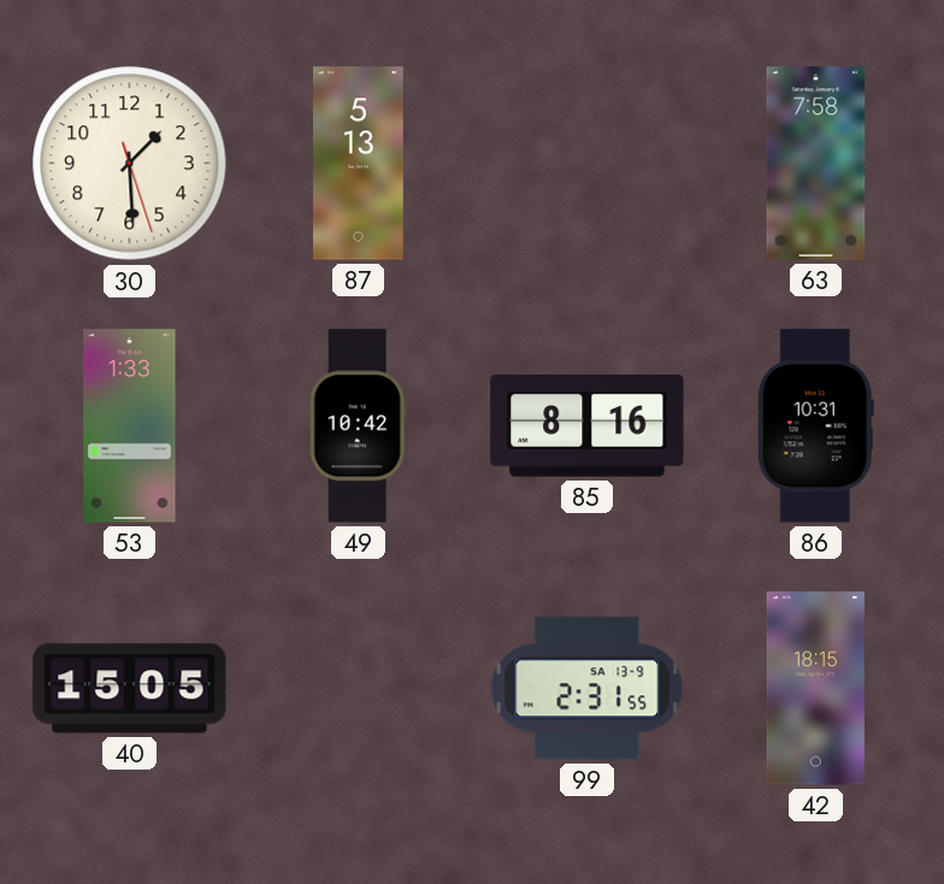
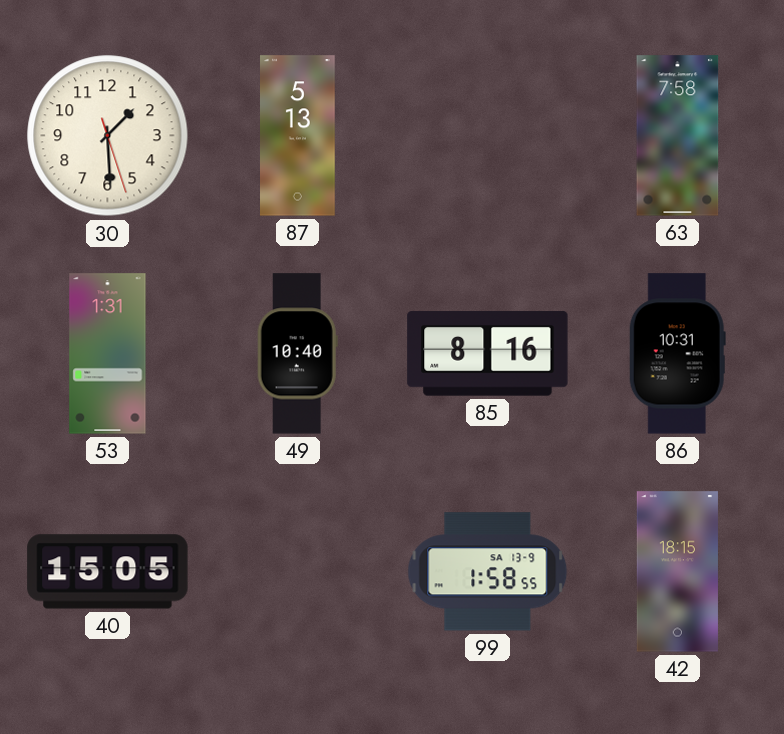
53: 1:33 -> 1:31 (108, 354)
49: 10:42 -> 10:40 (297, 354)
99: 2:31 -> 1:58 (488, 572)
